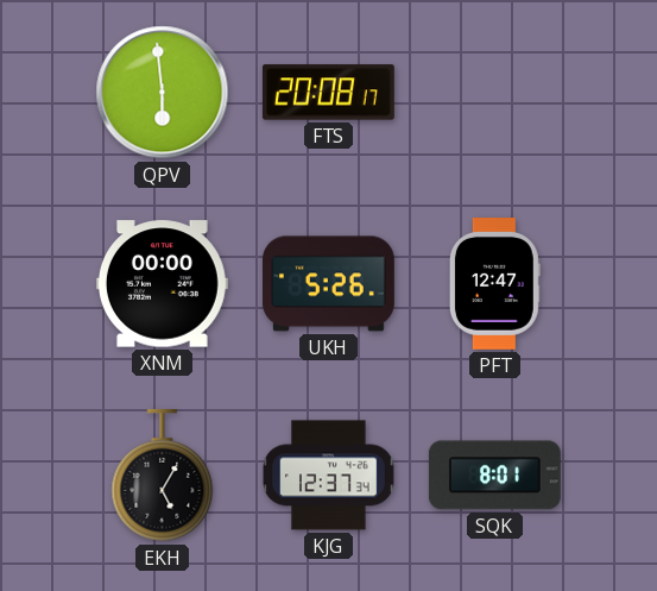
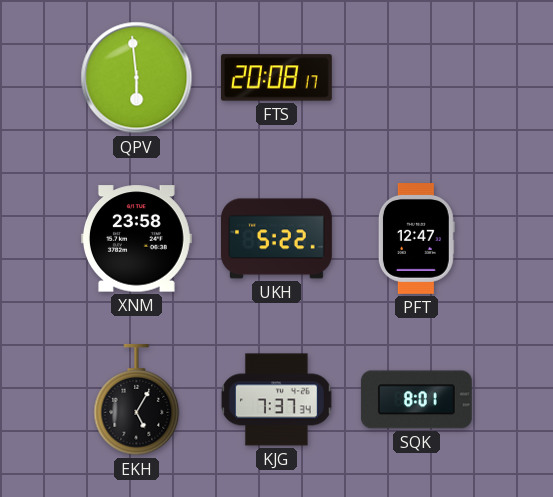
XNM: 00:00 -> 23:58 (136, 239)
UKH: 5:26 -> 5:22 (277, 239)
KJG: 12:37 -> 7:37 (277, 400)
